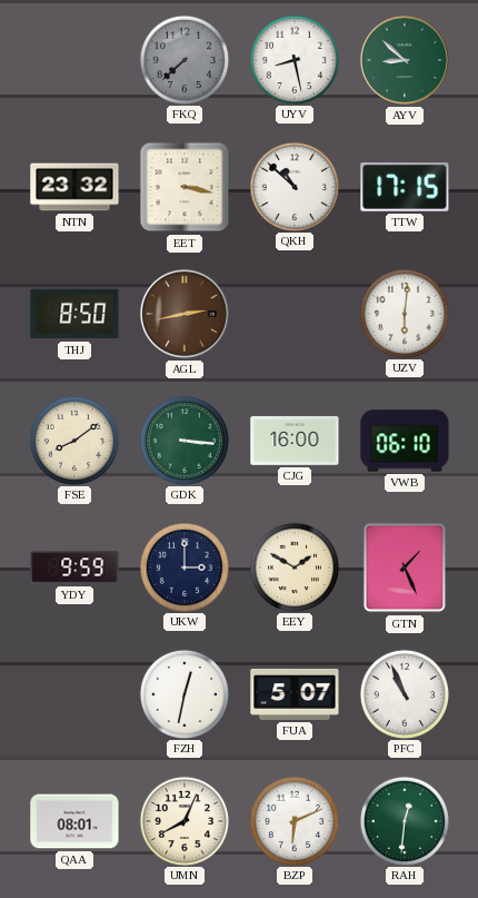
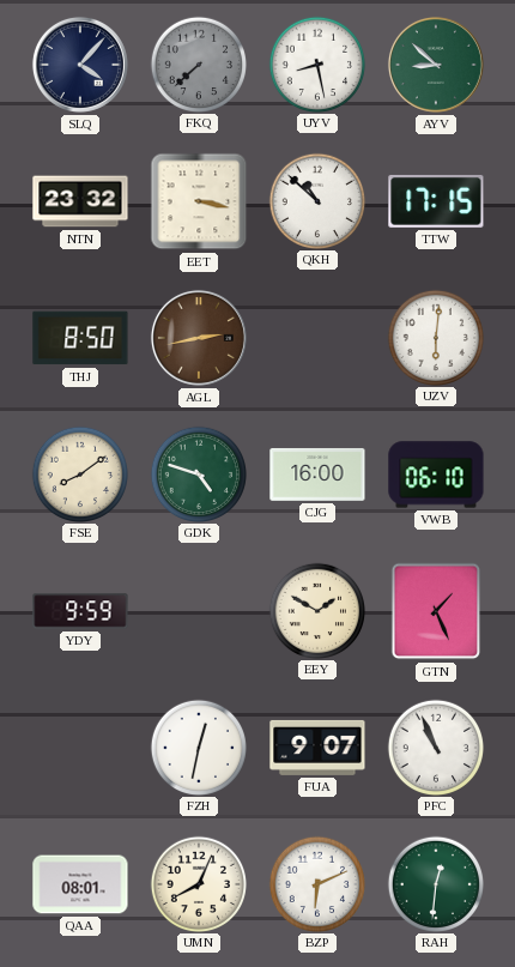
SLQ: none -> 4:07 (80, 65)
GDK: 3:16 -> 4:48 (198, 473)
UKW: 3:00 -> none (183, 566)
FUA: 5:07 -> 9:07 (317, 748)
